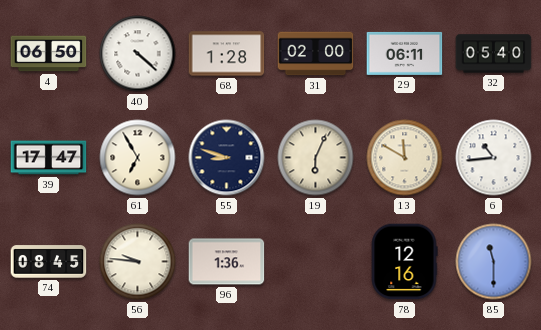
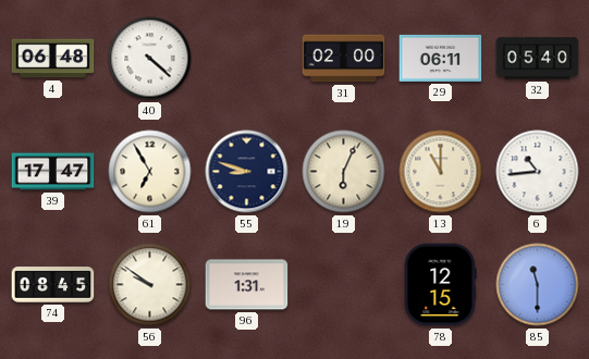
4: 06:50 -> 06:48 (53, 59)
68: 1:28 -> none (227, 54)
13: 11:50 -> 11:00 (441, 172)
56: 9:46 -> 9:51 (150, 285)
96: 1:36 -> 1:31 (247, 285)
78: 12:16 -> 12:15 (440, 285)
